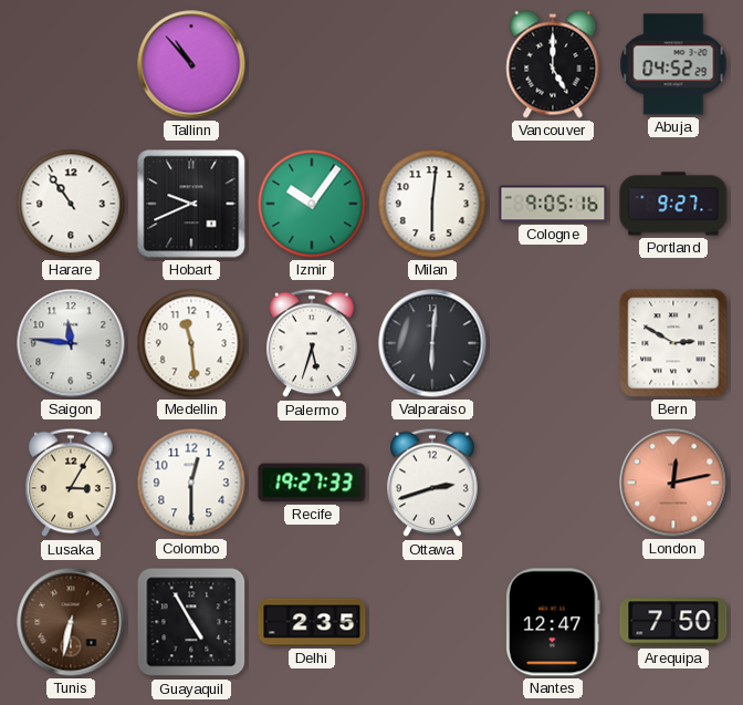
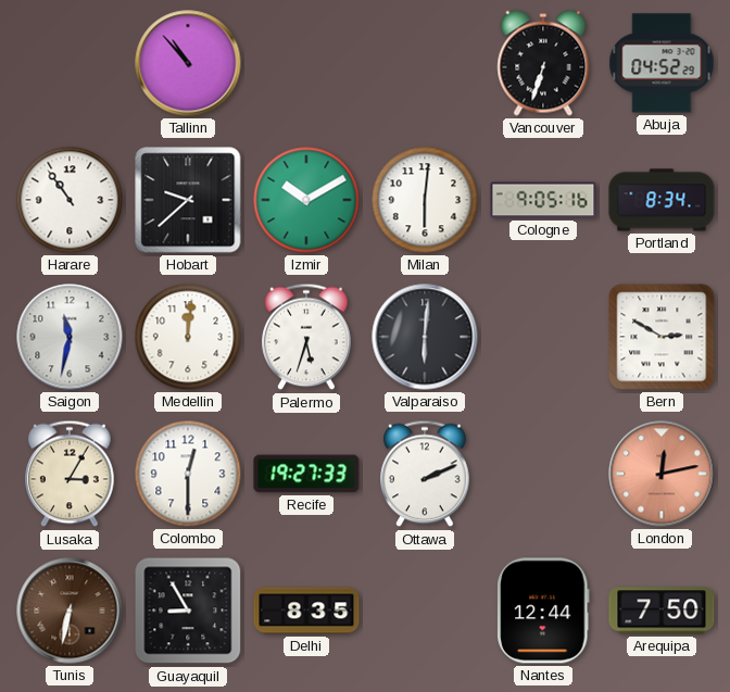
Vancouver: 5:00 -> 6:33 (543, 63)
Hobart: 9:41 -> 9:38 (188, 200)
Izmir: 10:06 -> 10:10 (306, 200)
Portland: 9:27 -> 8:34 (662, 200)
Saigon: 11:46 -> 11:32 (70, 337)
Medellin: 11:29 -> 12:01 (188, 337)
Ottawa: 2:42 -> 2:11 (425, 474)
Guayaquil: 4:55 -> 8:55 (188, 611)
Delhi: 2:35 -> 8:35 (306, 611)
Nantes: 12:47 -> 12:44 (543, 611)
